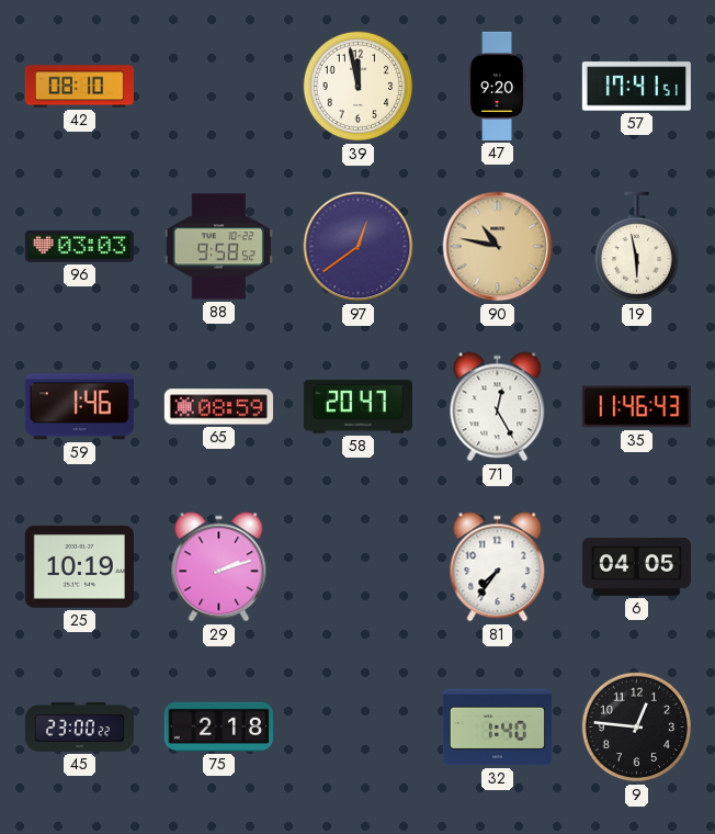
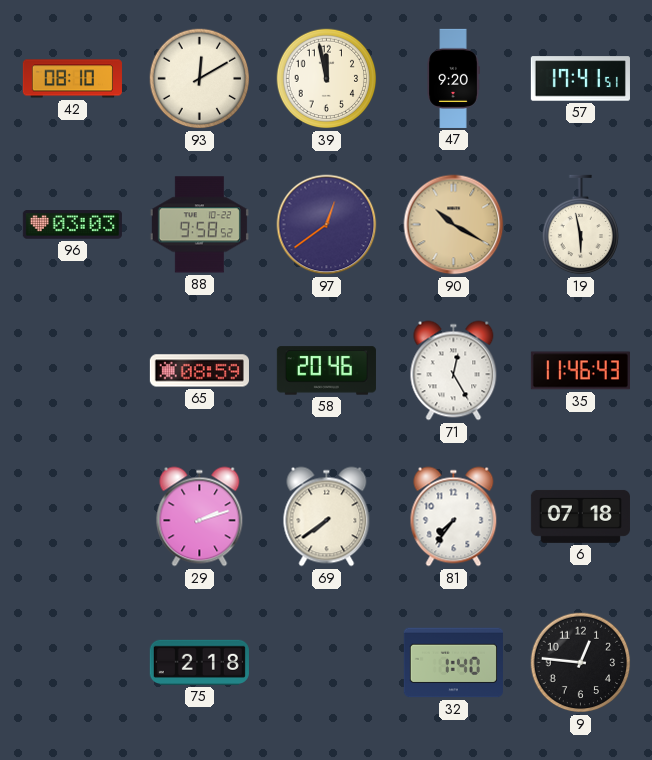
93: none -> 12:10 (200, 79)
90: 10:47 -> 10:20 (454, 225)
59: 1:46 -> none (79, 407)
58: 20:47 -> 20:46 (326, 371)
25: 10:19 -> none (79, 567)
69: none -> 7:39 (327, 517)
6: 04:05 -> 07:18 (580, 516)
45: 23:00 -> none (79, 726)
